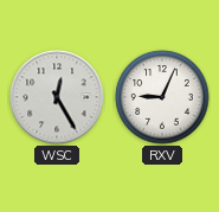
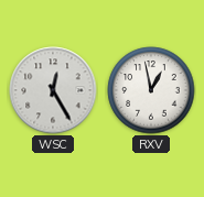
RXV: 9:04 -> 12:58 (151, 90)
